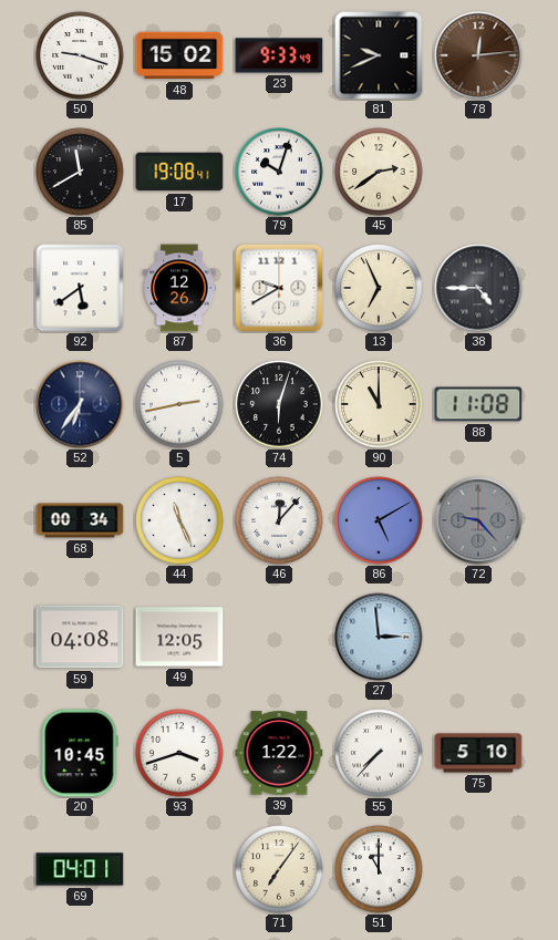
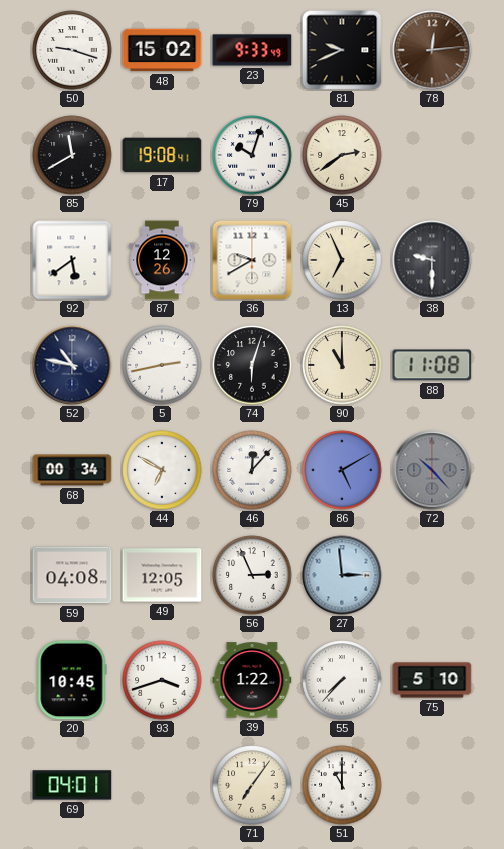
38: 4:45 -> 9:30 (432, 260)
52: 6:36 -> 10:47 (72, 365)
44: 11:26 -> 6:50 (162, 470)
72: 9:23 -> 10:23 (432, 470)
56: none -> 2:56 (252, 575)
